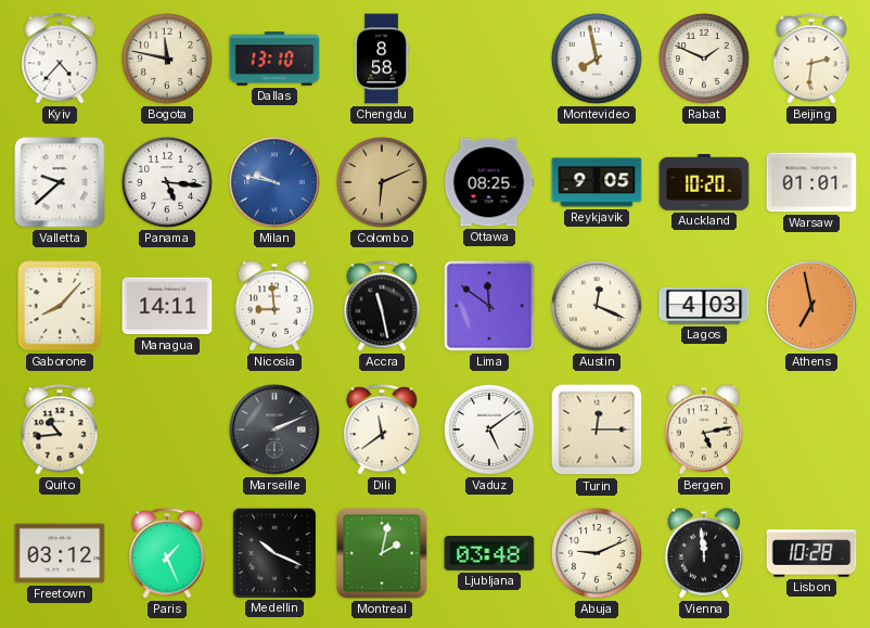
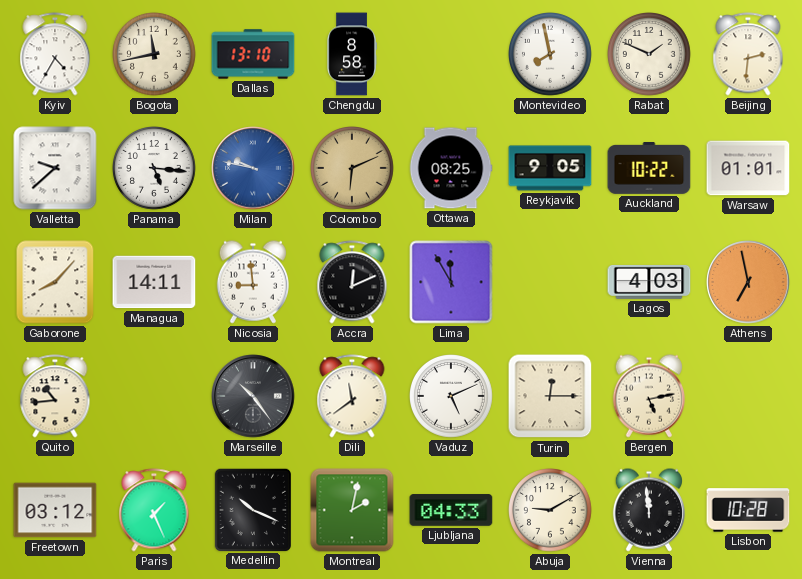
Kyiv: 4:37 -> 4:35 (55, 54)
Bogota: 11:47 -> 11:43 (155, 55)
Auckland: 10:20 -> 10:22 (649, 169)
Accra: 11:28 -> 12:11 (352, 282)
Lima: 11:51 -> 11:55 (451, 282)
Austin: 12:19 -> none (598, 307)
Marseille: 2:11 -> 10:24 (253, 396)
Vaduz: 5:09 -> 5:11 (452, 397)
Ljubljana: 03:48 -> 04:33 (451, 510)
Abuja: 9:11 -> 9:10 (551, 511)
